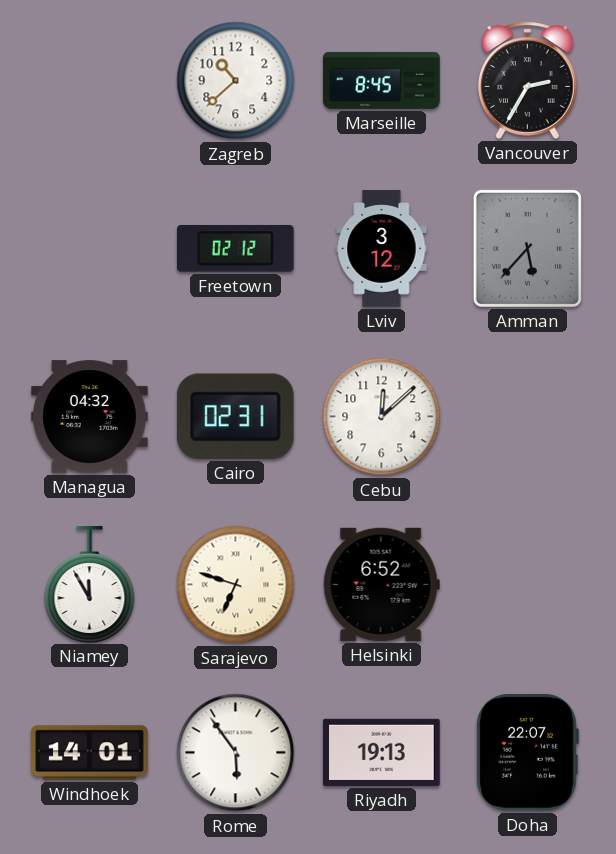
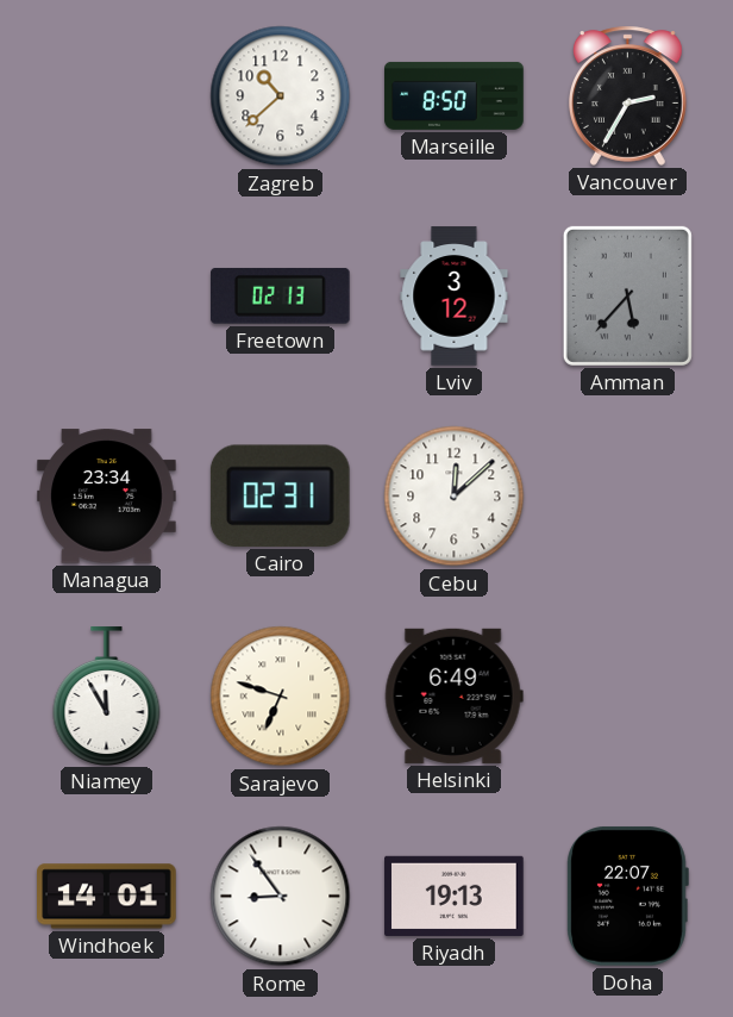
Marseille: 8:45 -> 8:50 (455, 95)
Freetown: 02:12 -> 02:13 (280, 295)
Managua: 04:32 -> 23:34 (107, 497)
Helsinki: 6:52 -> 6:49 (453, 695)
Rome: 5:54 -> 8:54 (281, 897)
